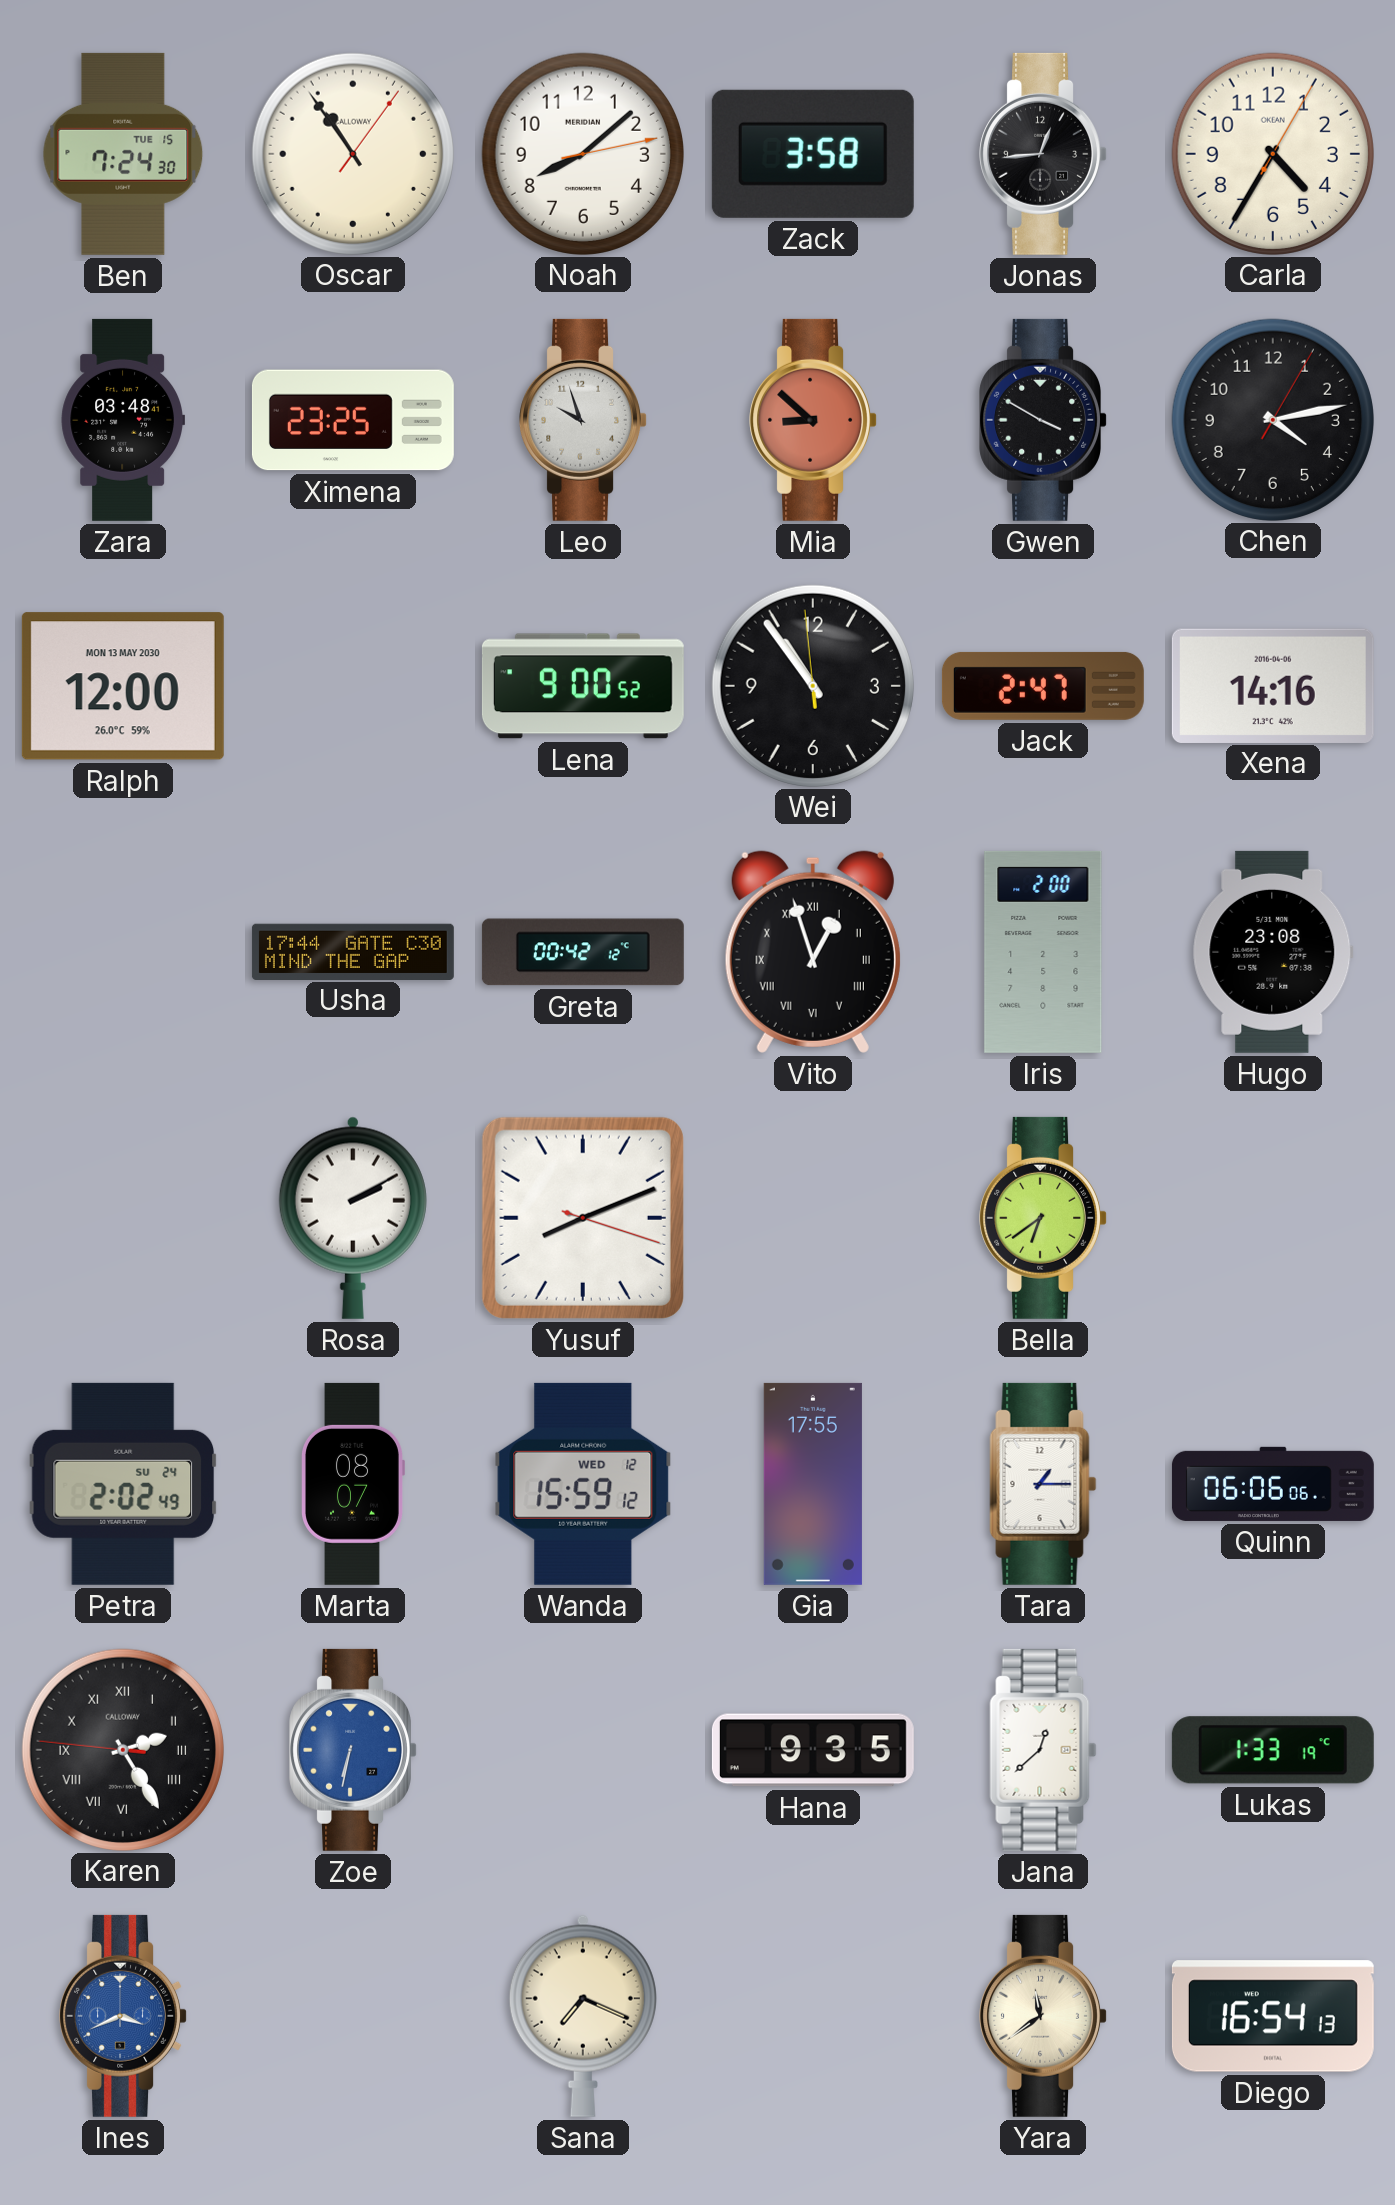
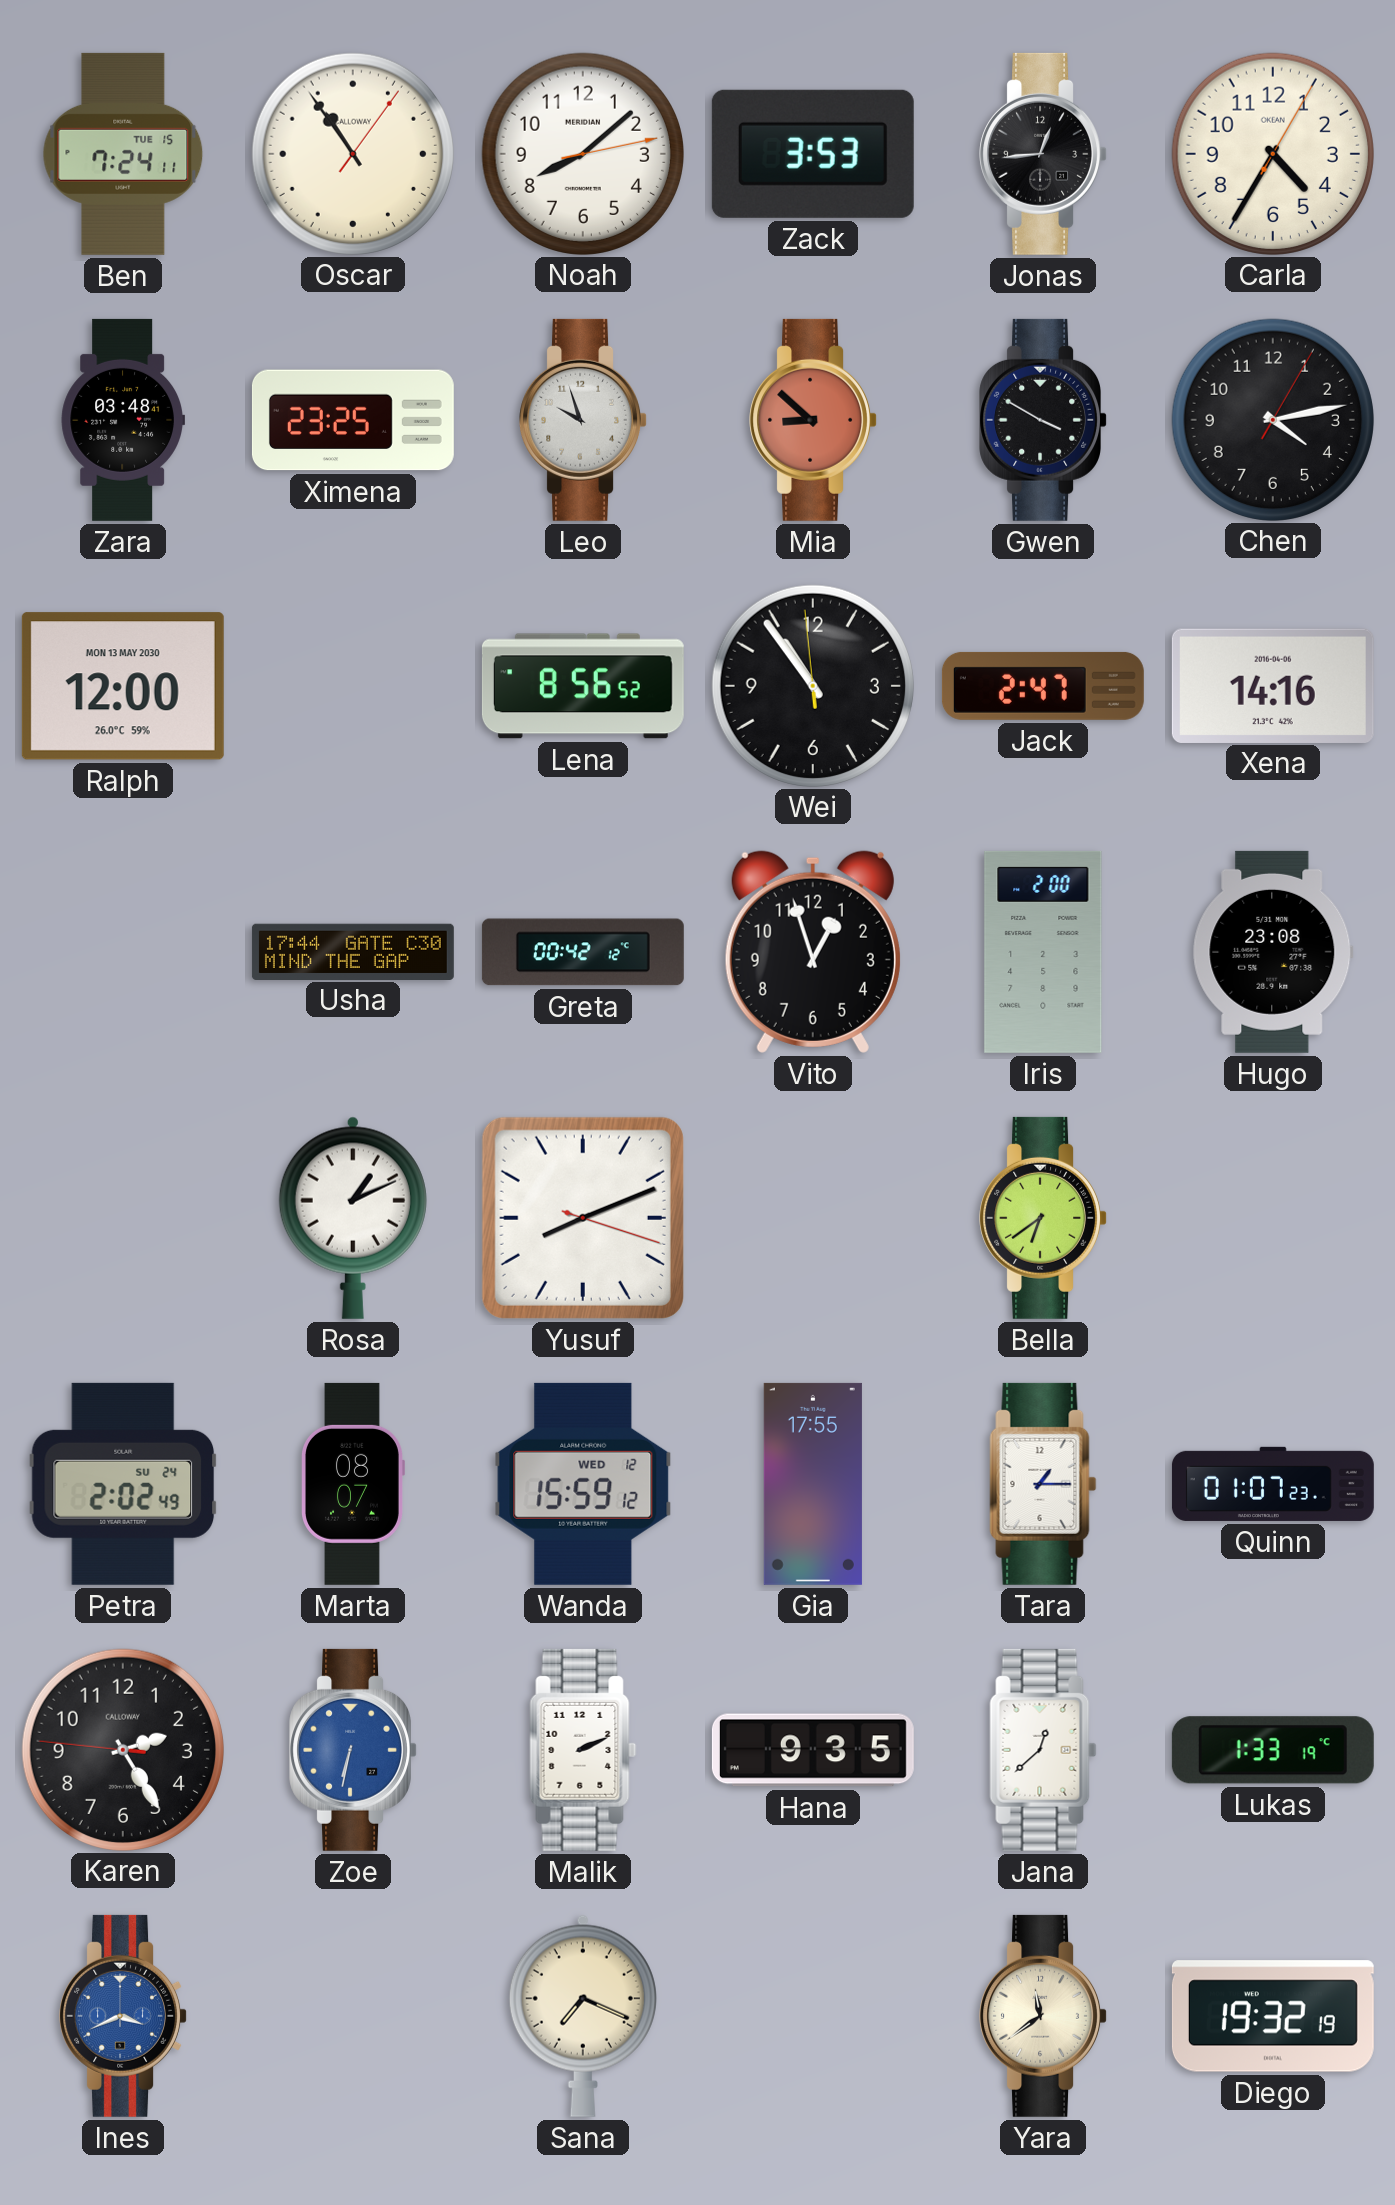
Ben: 7:24:30 -> 7:24:11 (123, 154)
Zack: 3:58 -> 3:53 (813, 154)
Lena: 9:00 -> 8:56 (583, 686)
Vito numerals: Roman -> Arabic (813, 952)
Rosa: 2:10 -> 1:11 (353, 1218)
Quinn: 06:06 -> 01:07 (1273, 1484)
Karen numerals: Roman -> Arabic (122, 1749)
Malik: none -> 2:11 (583, 1750)
Diego: 16:54 -> 19:32 (1273, 2016)
